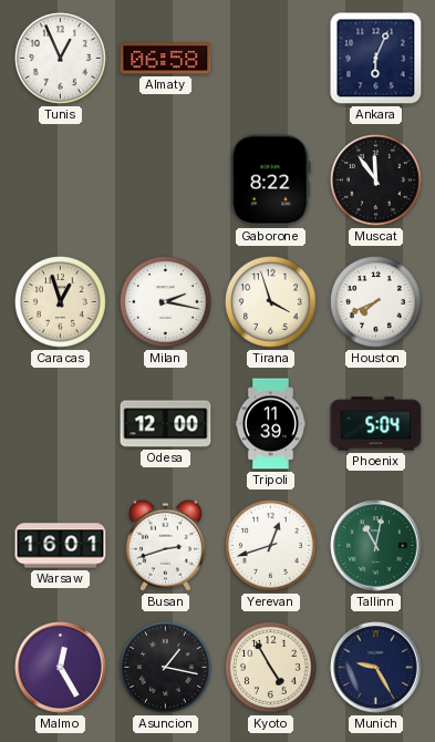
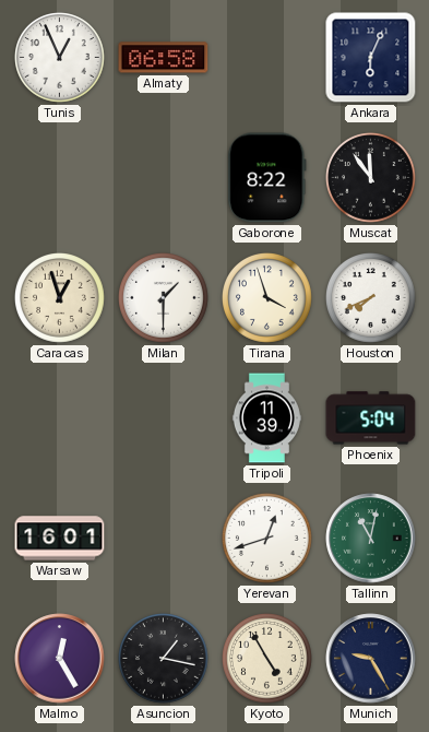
Milan: 2:17 -> 1:30 (164, 298)
Odesa: 12:00 -> none (166, 424)
Busan: 2:42 -> none (165, 545)
